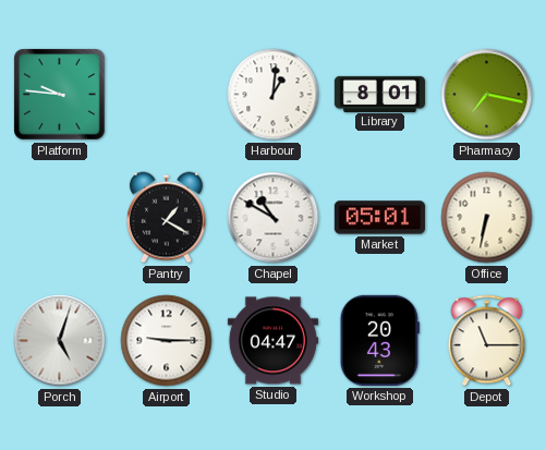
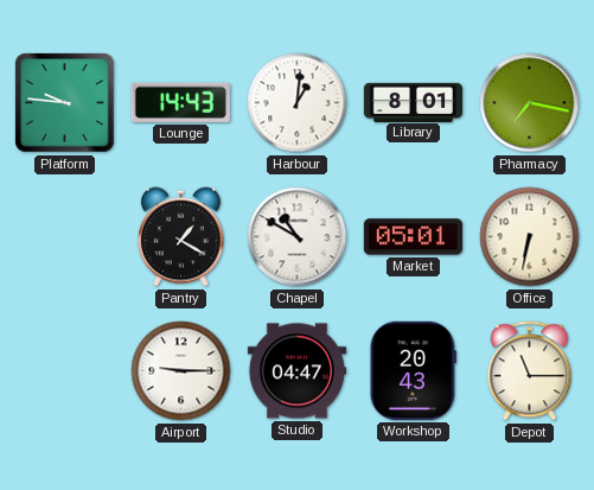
Lounge: none -> 14:43 (180, 102)
Porch: 5:03 -> none (60, 341)
